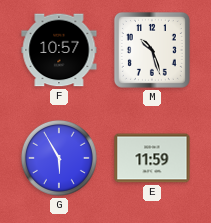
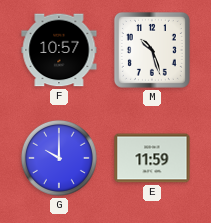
G: 5:55 -> 10:00 (59, 158)
